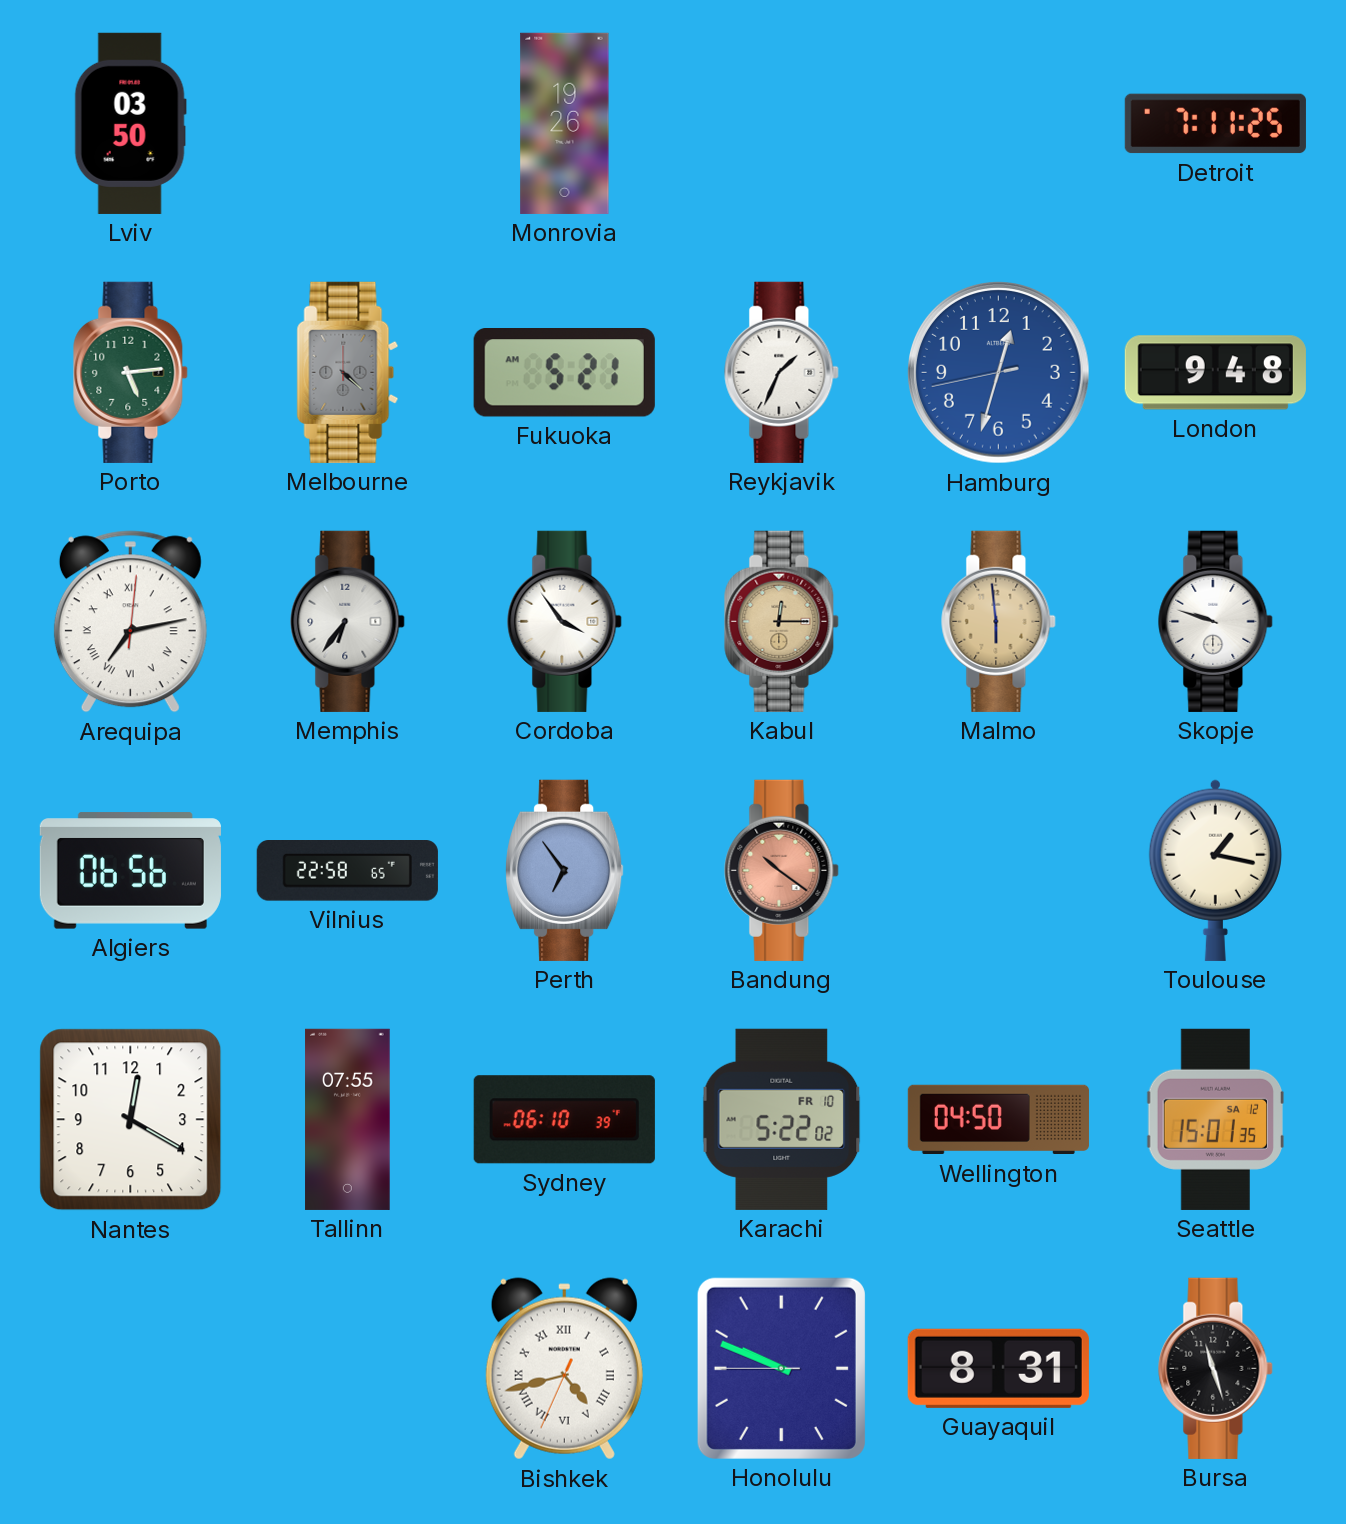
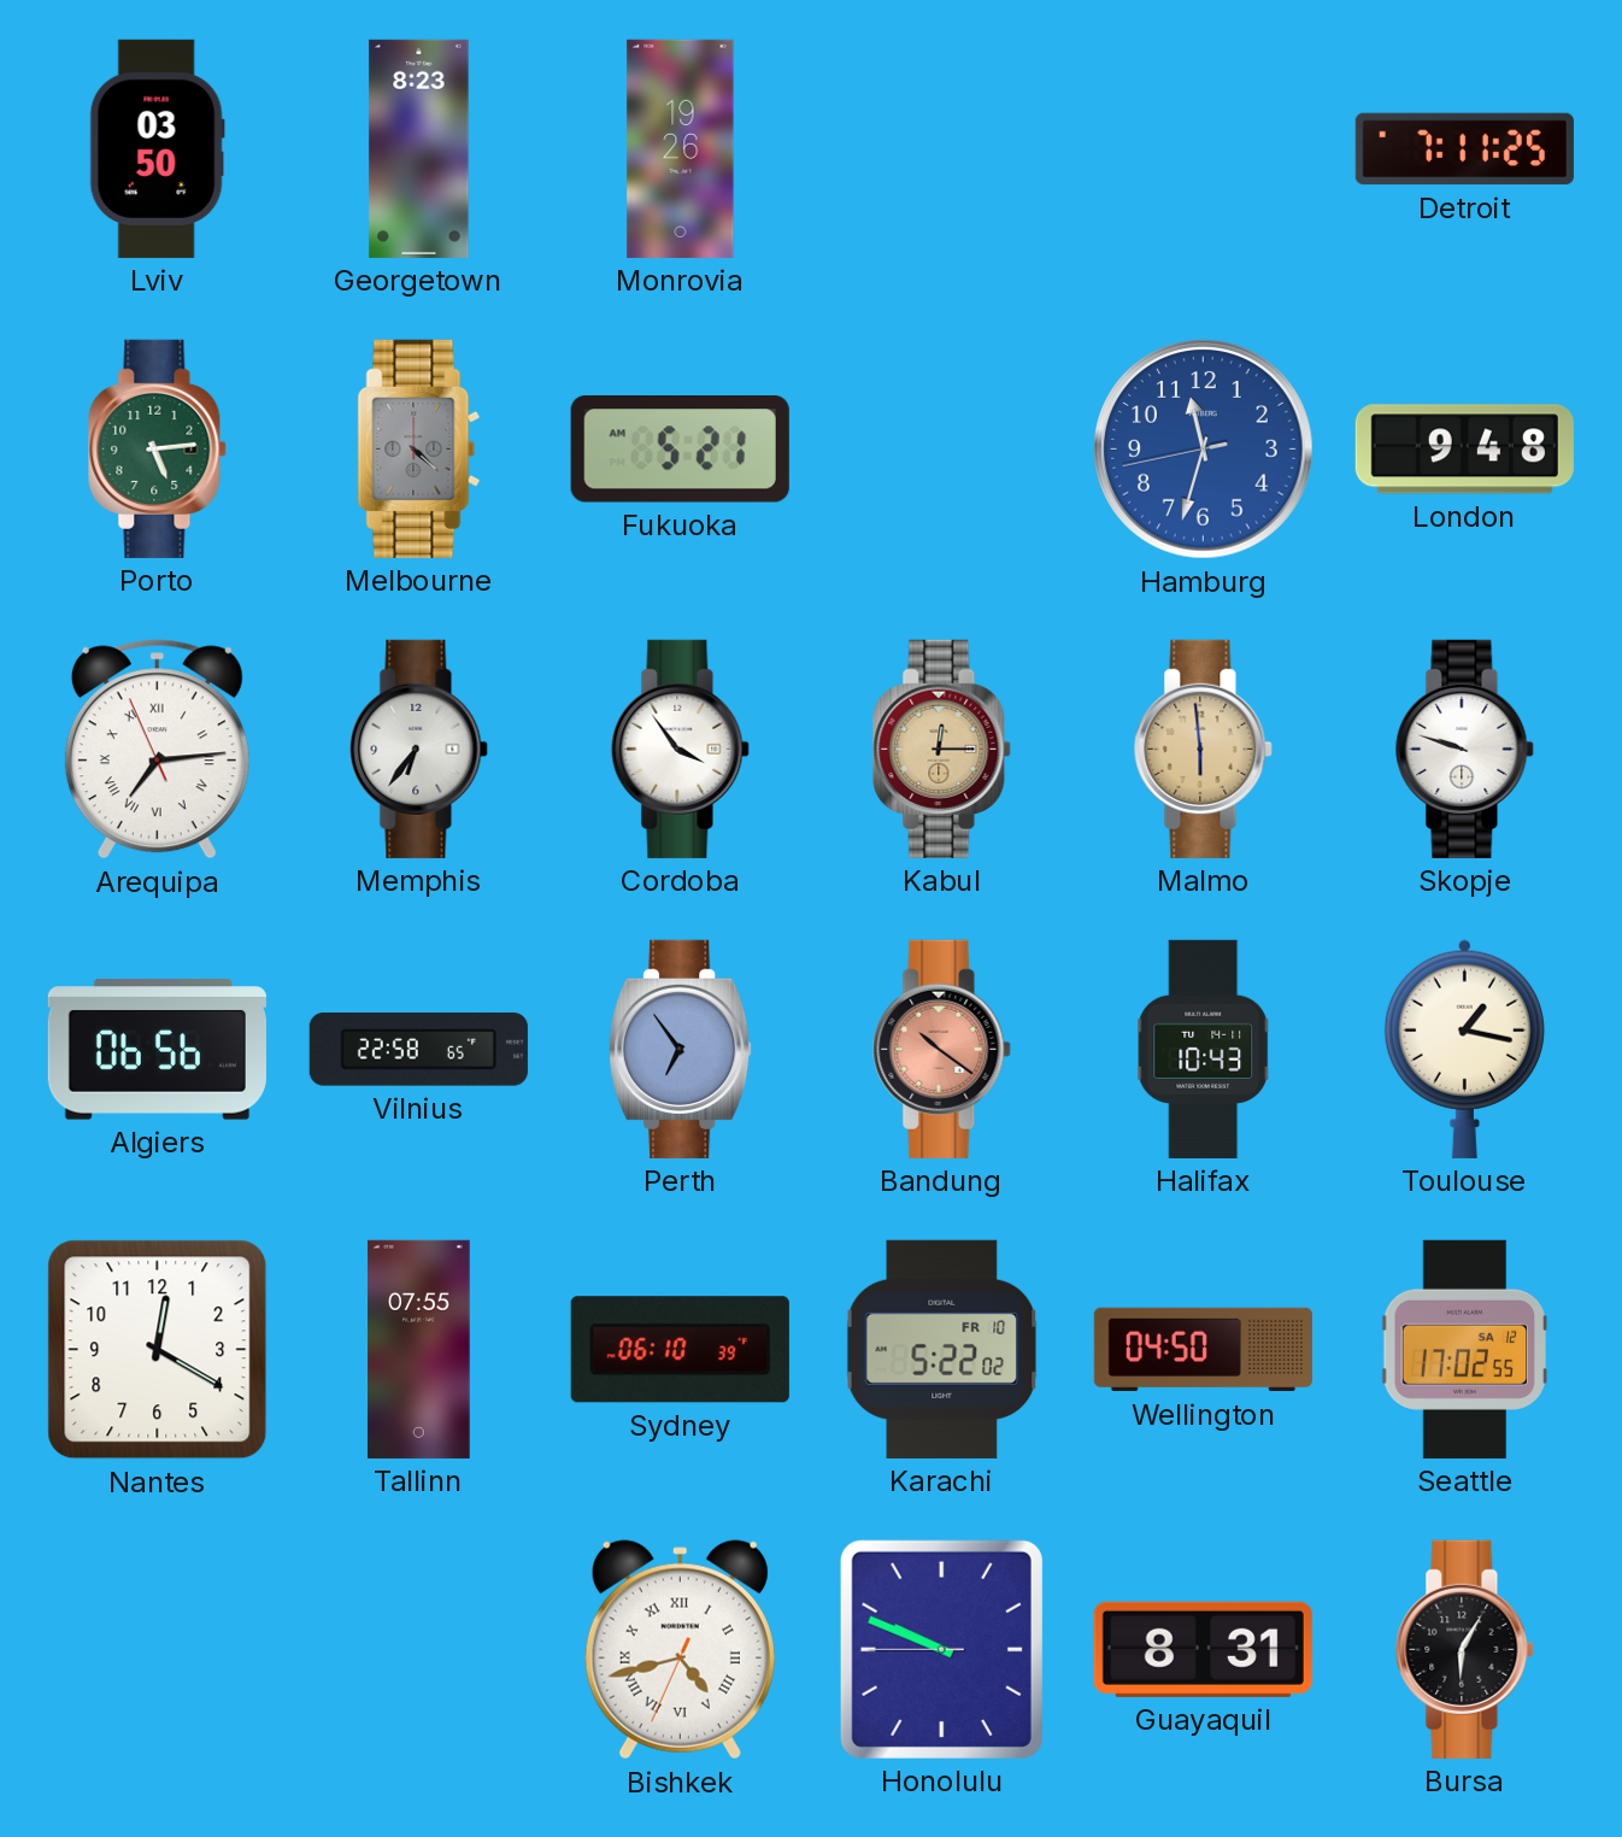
Georgetown: none -> 8:23 (419, 148)
Reykjavik: 1:34 -> none (782, 372)
Hamburg: 12:32 -> 11:32 (1204, 450)
Arequipa: 7:13:01 -> 7:13:56 (157, 750)
Halifax: none -> 10:43 (1204, 1049)
Seattle: 15:01 -> 17:02 (1464, 1349)
Bursa: 11:27 -> 6:05 (1465, 1649)
